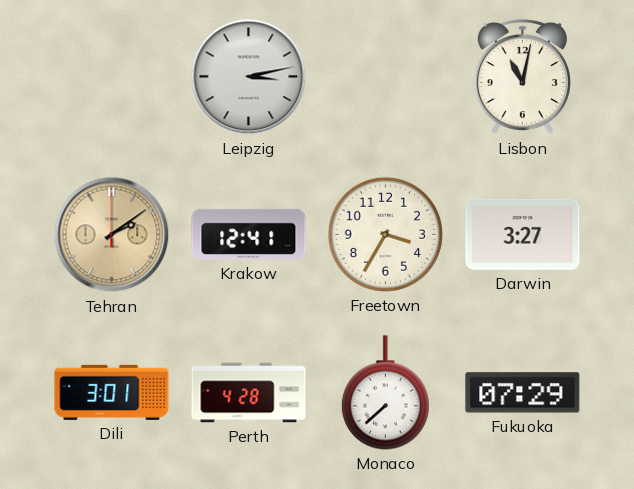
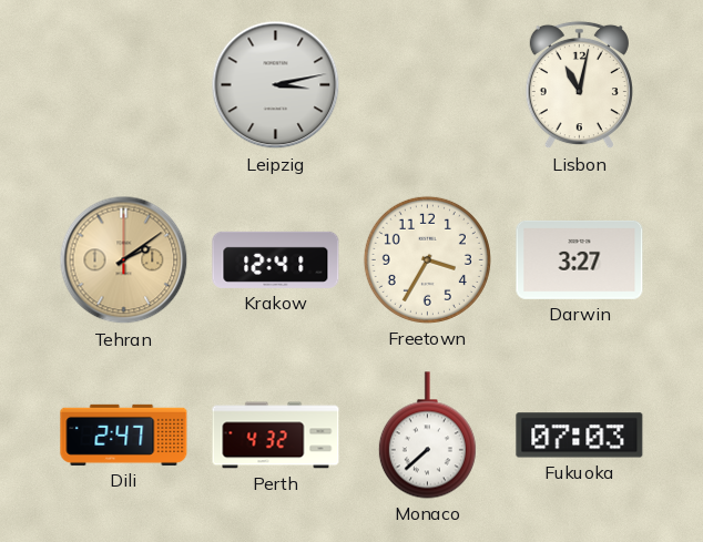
Dili: 3:01 -> 2:47 (124, 434)
Perth: 4:28 -> 4:32 (276, 436)
Fukuoka: 07:29 -> 07:03 (580, 436)
